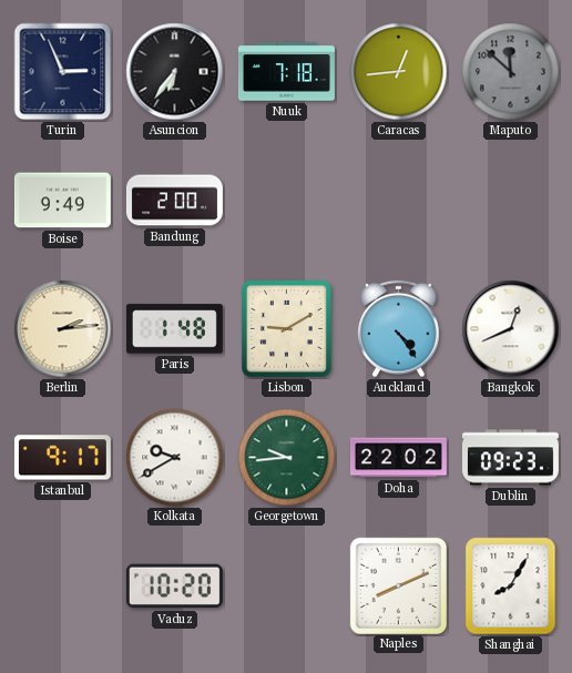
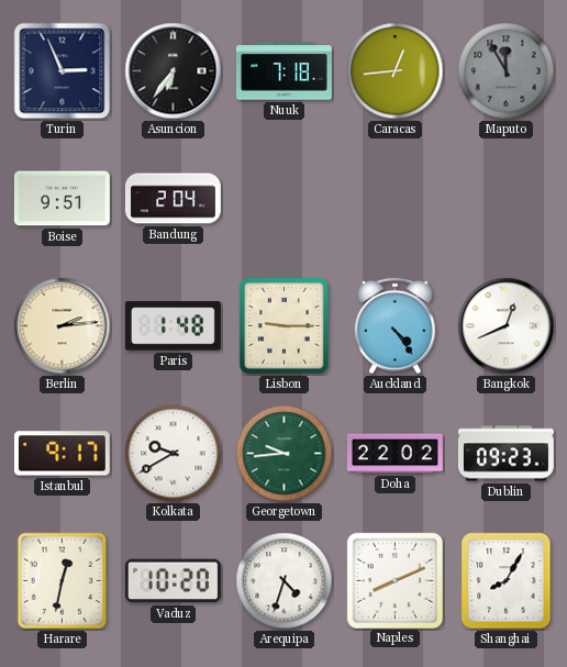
Maputo: 11:52 -> 11:55 (507, 71)
Boise: 9:49 -> 9:51 (62, 199)
Bandung: 2:00 -> 2:04 (173, 199)
Lisbon: 9:10 -> 9:15 (283, 325)
Harare: none -> 12:32 (63, 581)
Arequipa: none -> 4:33 (285, 581)
